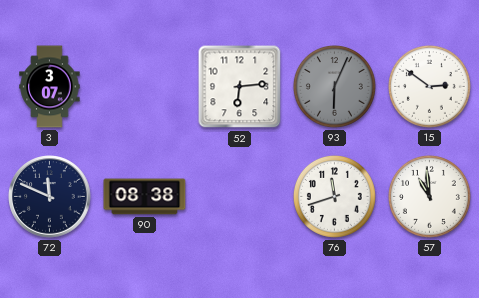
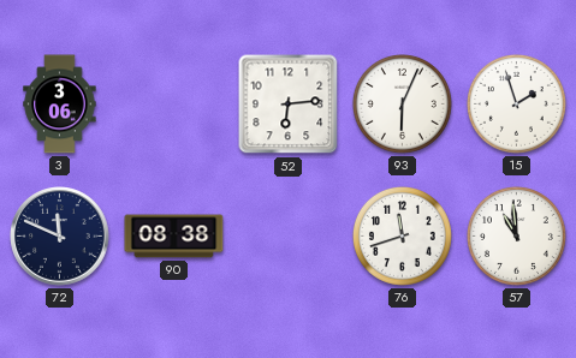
3: 3:07 -> 3:06 (60, 105)
93 dial: grey -> white (402, 103)
15: 2:51 -> 1:57 (516, 103)
